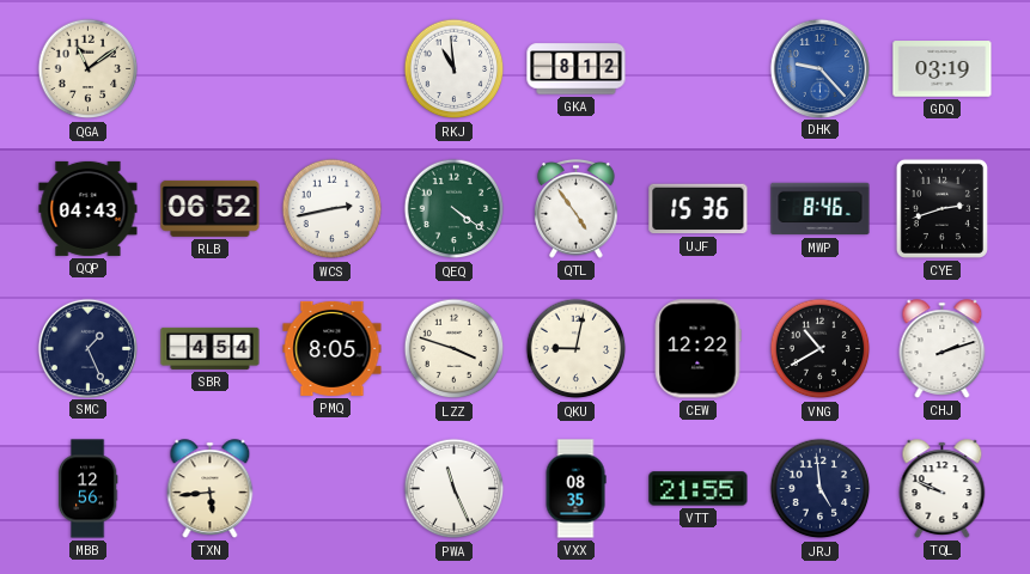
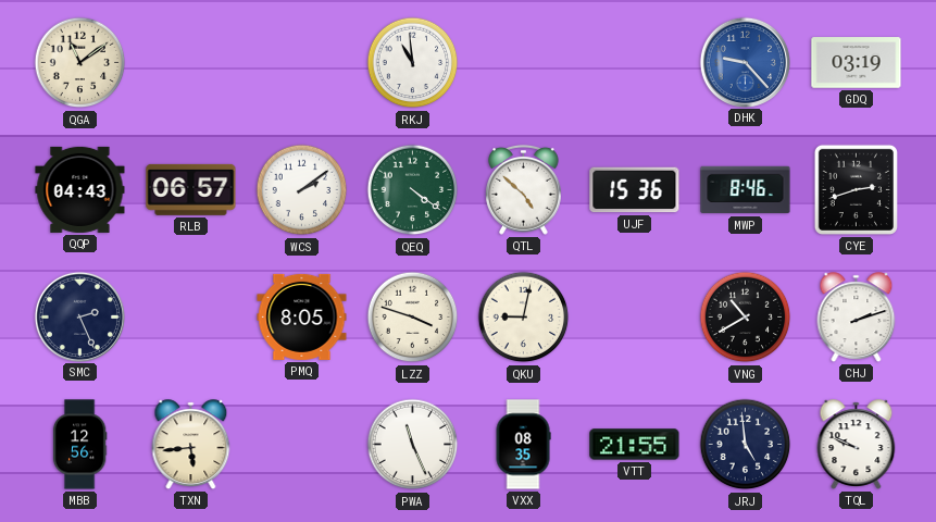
GKA: 8:12 -> none (577, 69)
RLB: 06:52 -> 06:57 (191, 189)
WCS: 2:43 -> 2:09 (302, 190)
QTL: 4:54 -> 4:52 (524, 189)
SMC: 1:26 -> 2:26 (79, 316)
SBR: 4:54 -> none (211, 348)
CEW: 12:22 -> none (697, 349)
